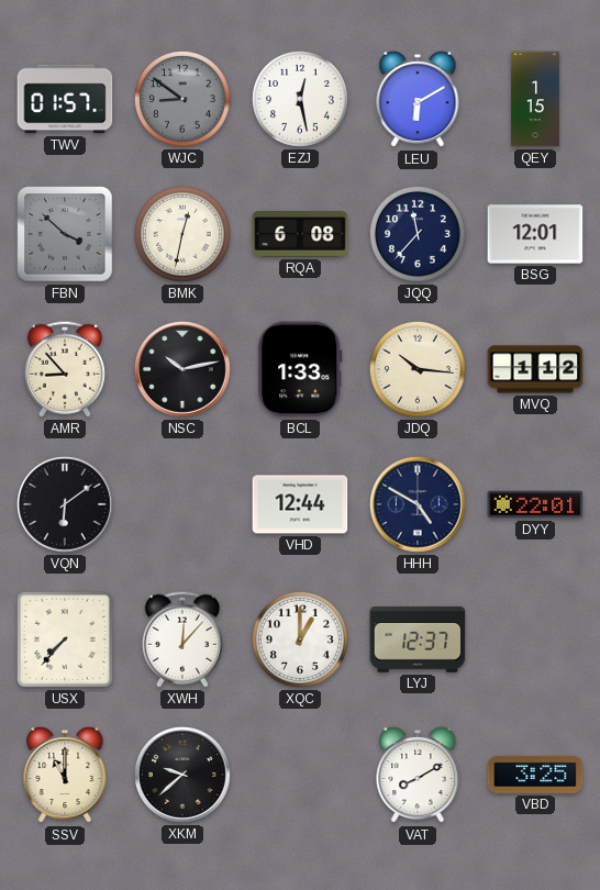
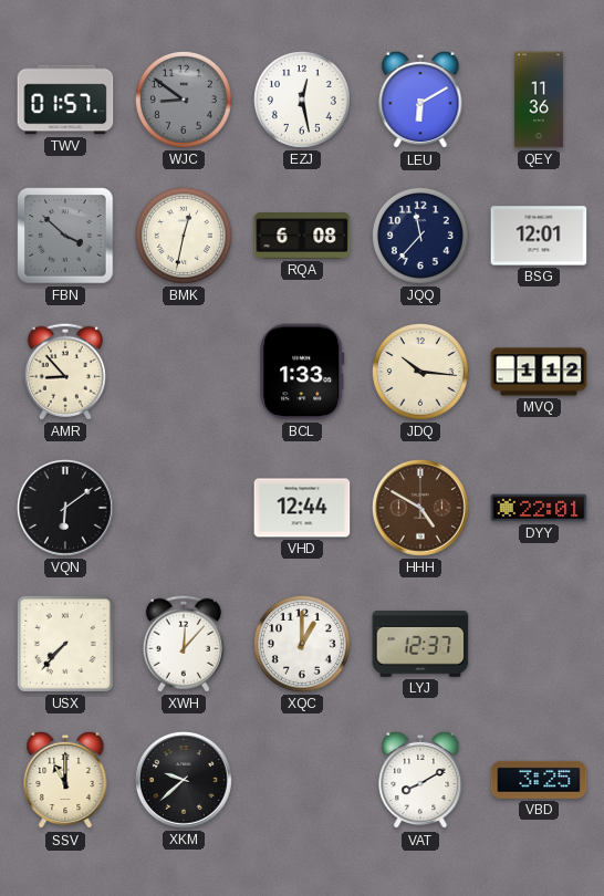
QEY: 1:15 -> 11:36 (539, 100)
NSC: 10:13 -> none (184, 370)
HHH dial: navy -> brown (421, 509)
